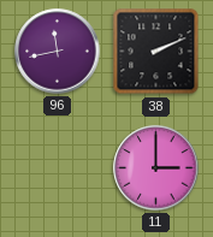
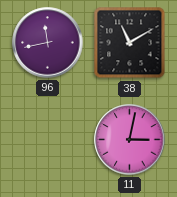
38: 2:11 -> 11:10 (130, 43)
11: 3:00 -> 3:02 (130, 140)
